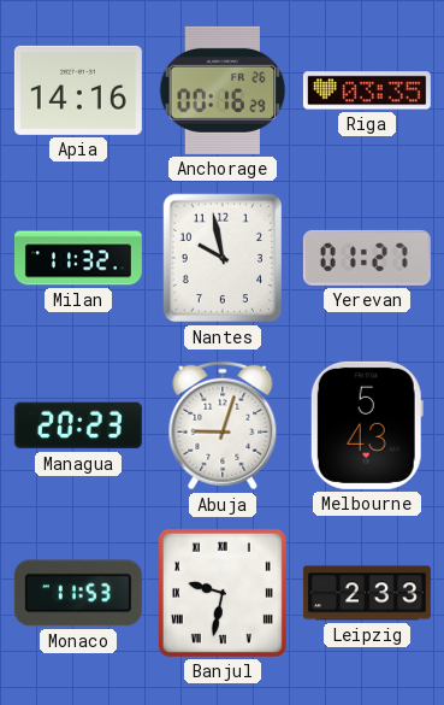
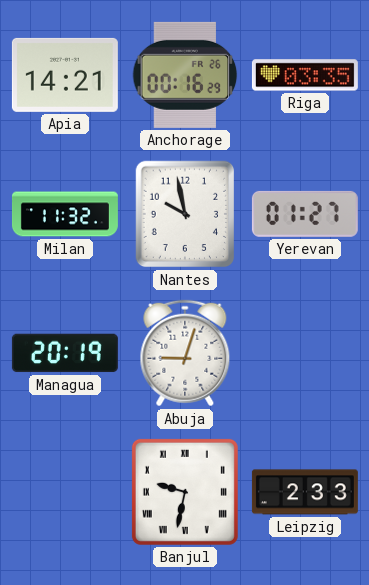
Apia: 14:16 -> 14:21 (65, 75)
Managua: 20:23 -> 20:19 (65, 353)
Melbourne: 5:43 -> none (367, 425)
Monaco: 11:53 -> none (78, 593)
